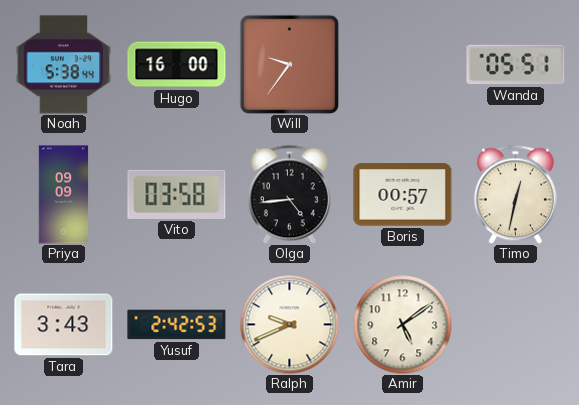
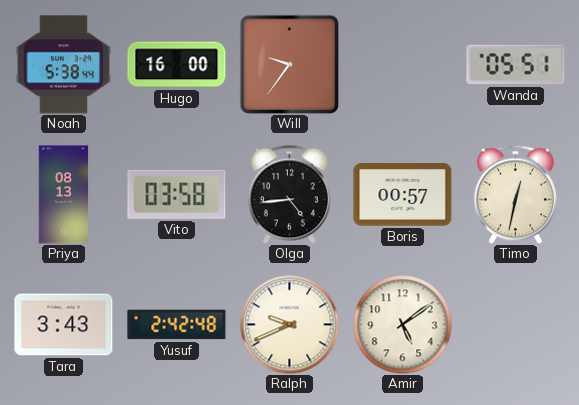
Priya: 09:09 -> 08:13 (64, 195)
Yusuf: 2:42:53 -> 2:42:48 (177, 325)
